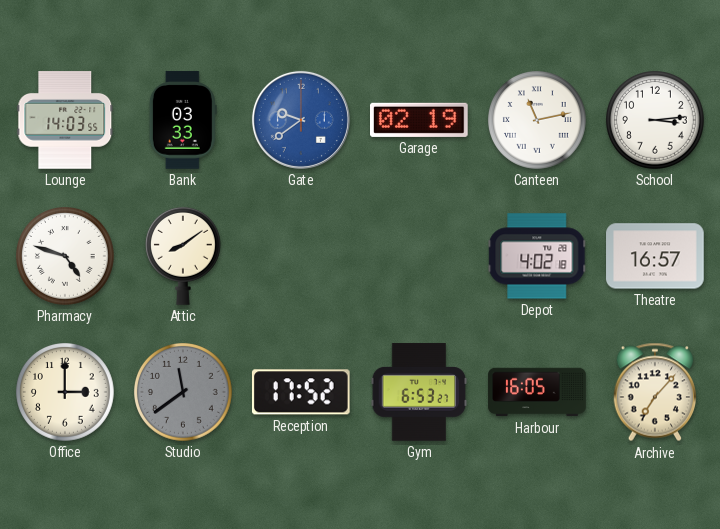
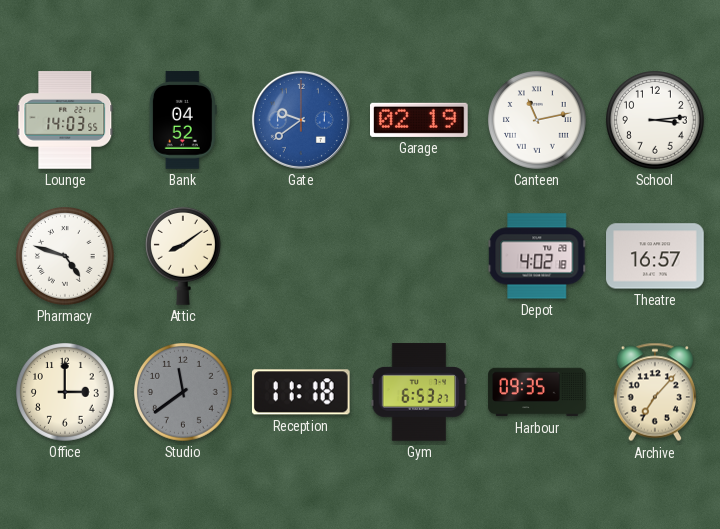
Bank: 03:33 -> 04:52 (183, 120)
Reception: 17:52 -> 11:18 (301, 392)
Harbour: 16:05 -> 09:35 (537, 392)
